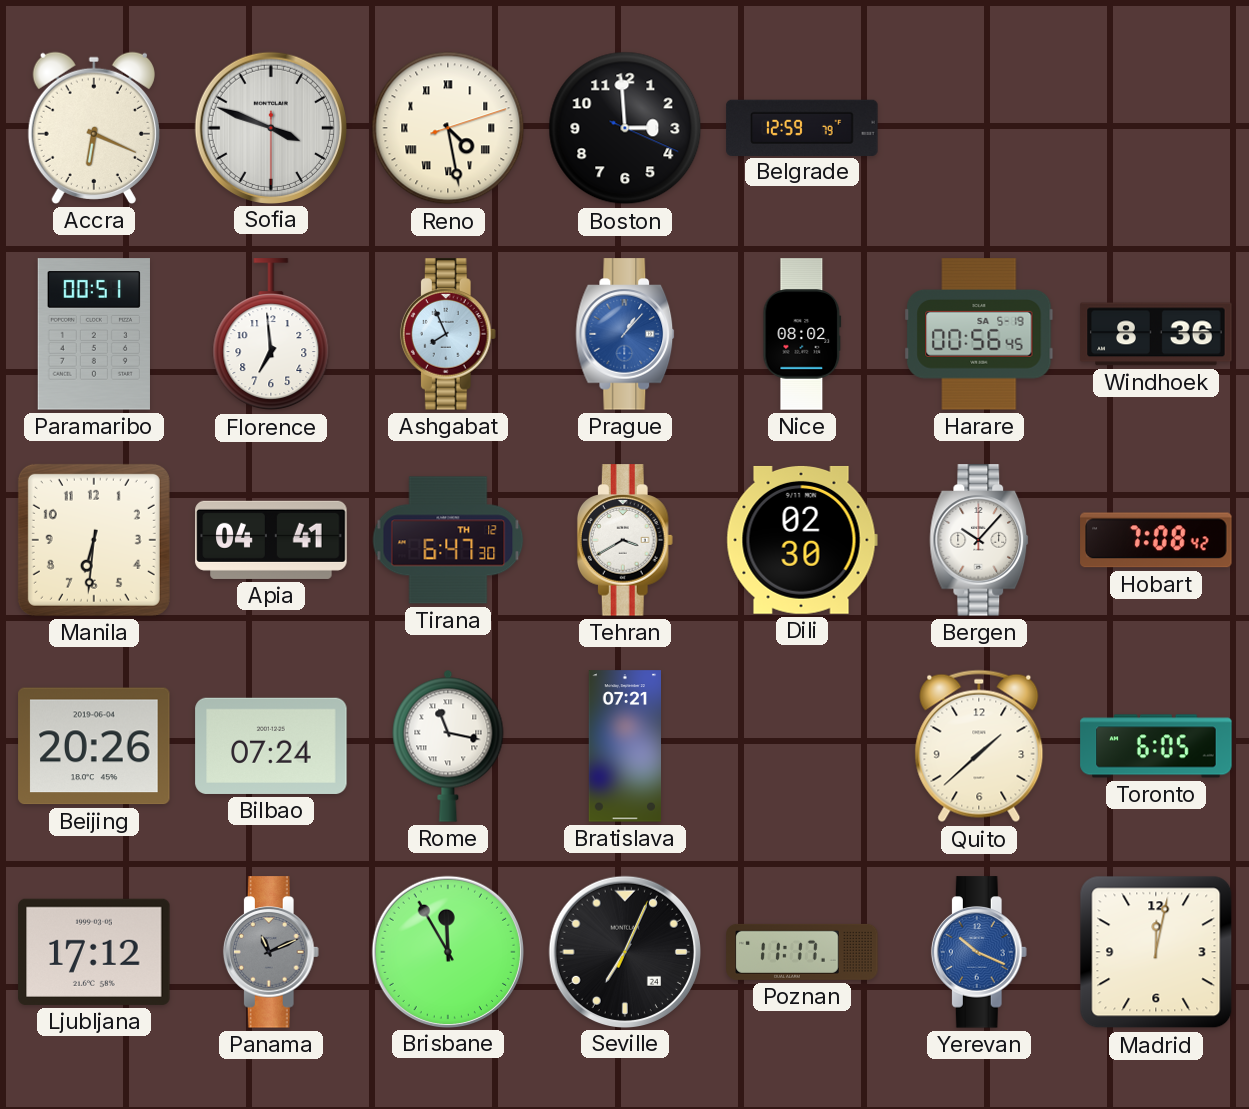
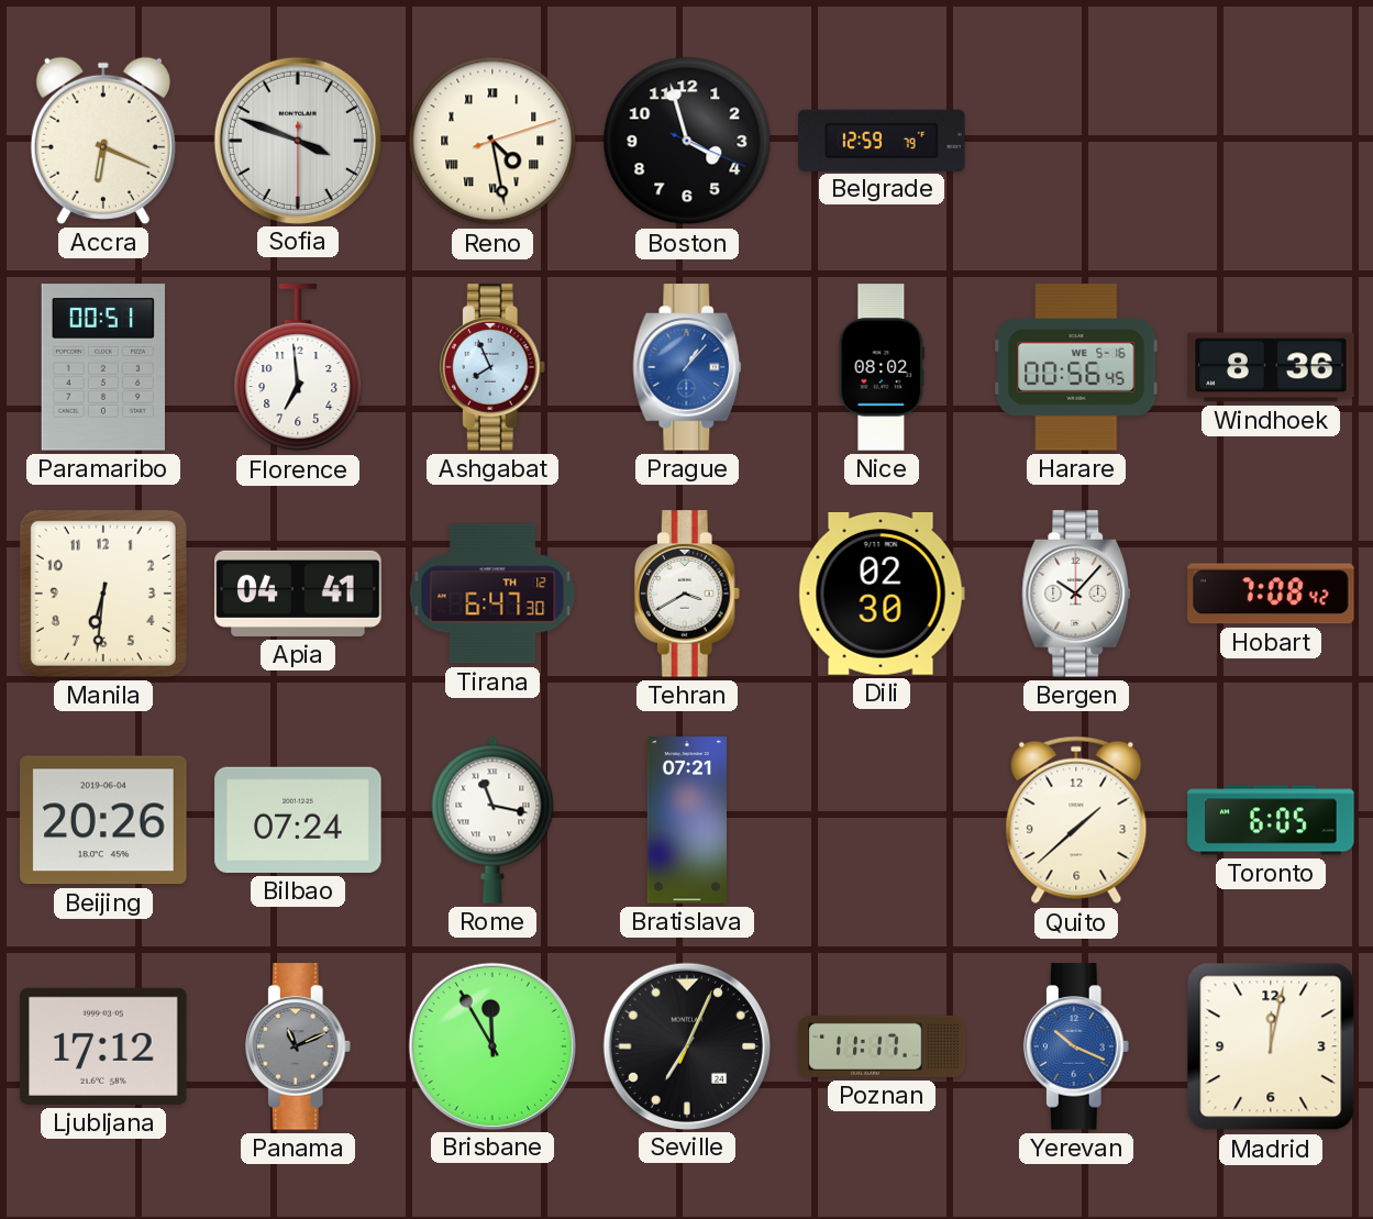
Boston: 2:59 -> 3:57 (687, 141)
Harare date: SA 5-19 -> WE 5-16 (1076, 367)
